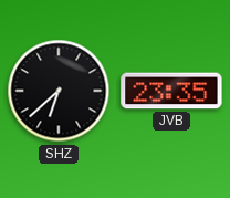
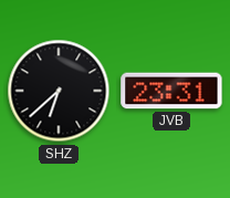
JVB: 23:35 -> 23:31 (171, 91)
